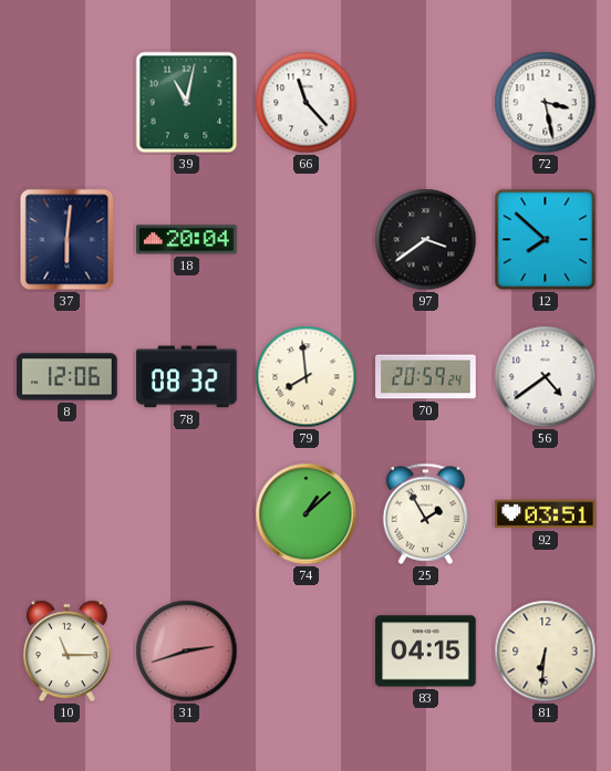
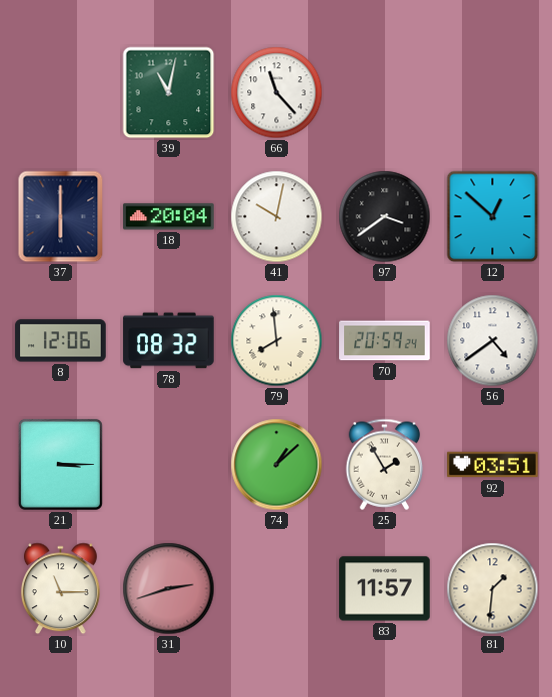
72: 3:28 -> none (546, 103)
37: 6:01 -> 6:00 (61, 217)
41: none -> 10:02 (277, 217)
12: 7:52 -> 12:52 (493, 217)
21: none -> 3:15 (60, 464)
83: 04:15 -> 11:57 (385, 589)
81: 6:31 -> 1:31 (493, 589)
